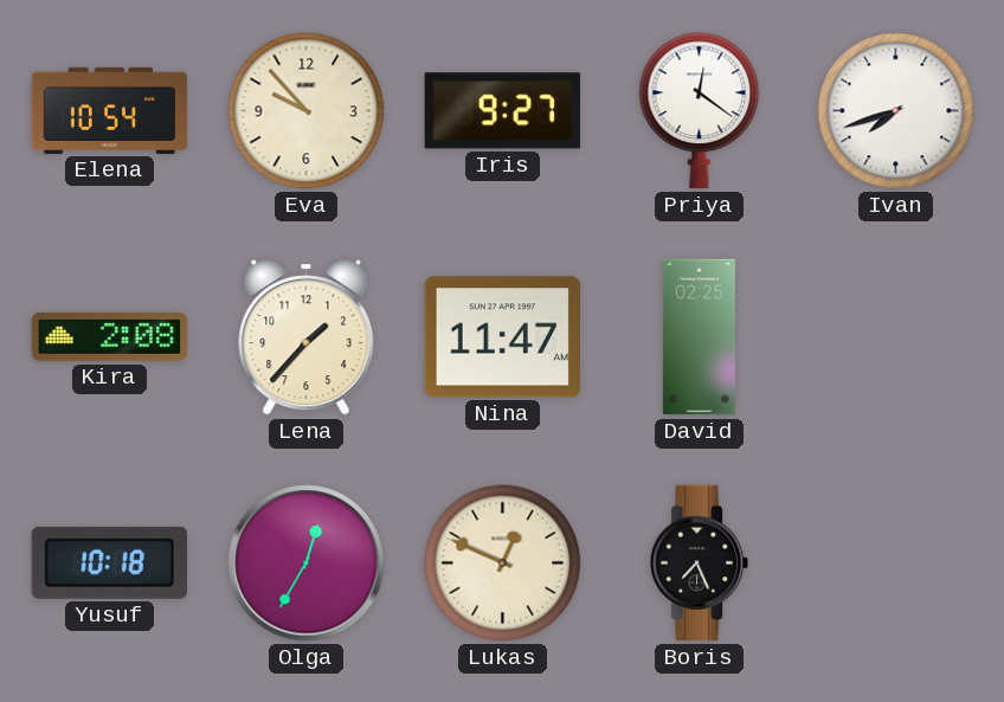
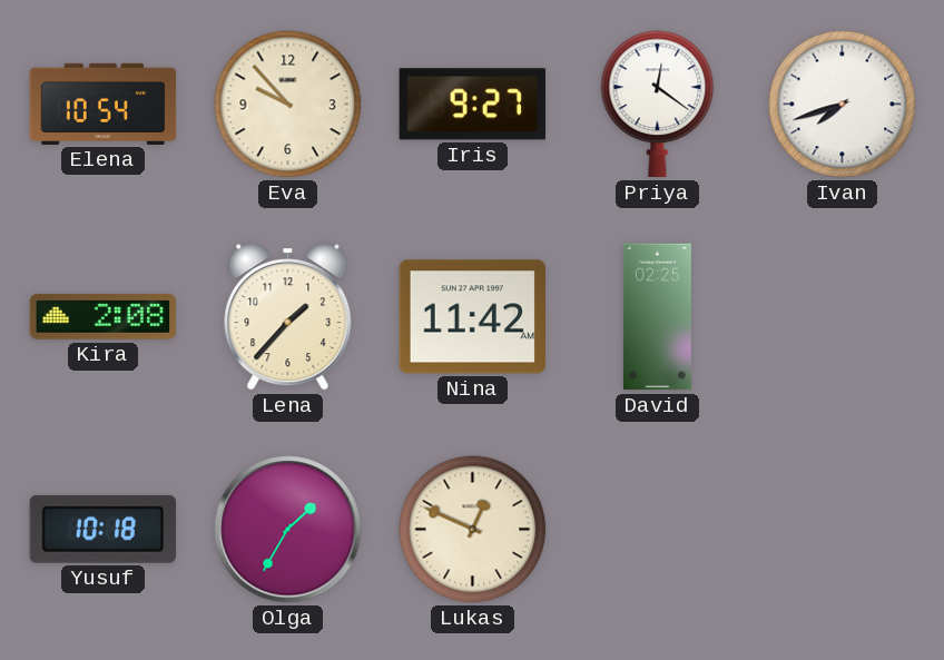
Nina: 11:47 -> 11:42 (472, 317)
Olga: 12:35 -> 1:35 (288, 530)
Boris: 7:26 -> none (700, 563)
